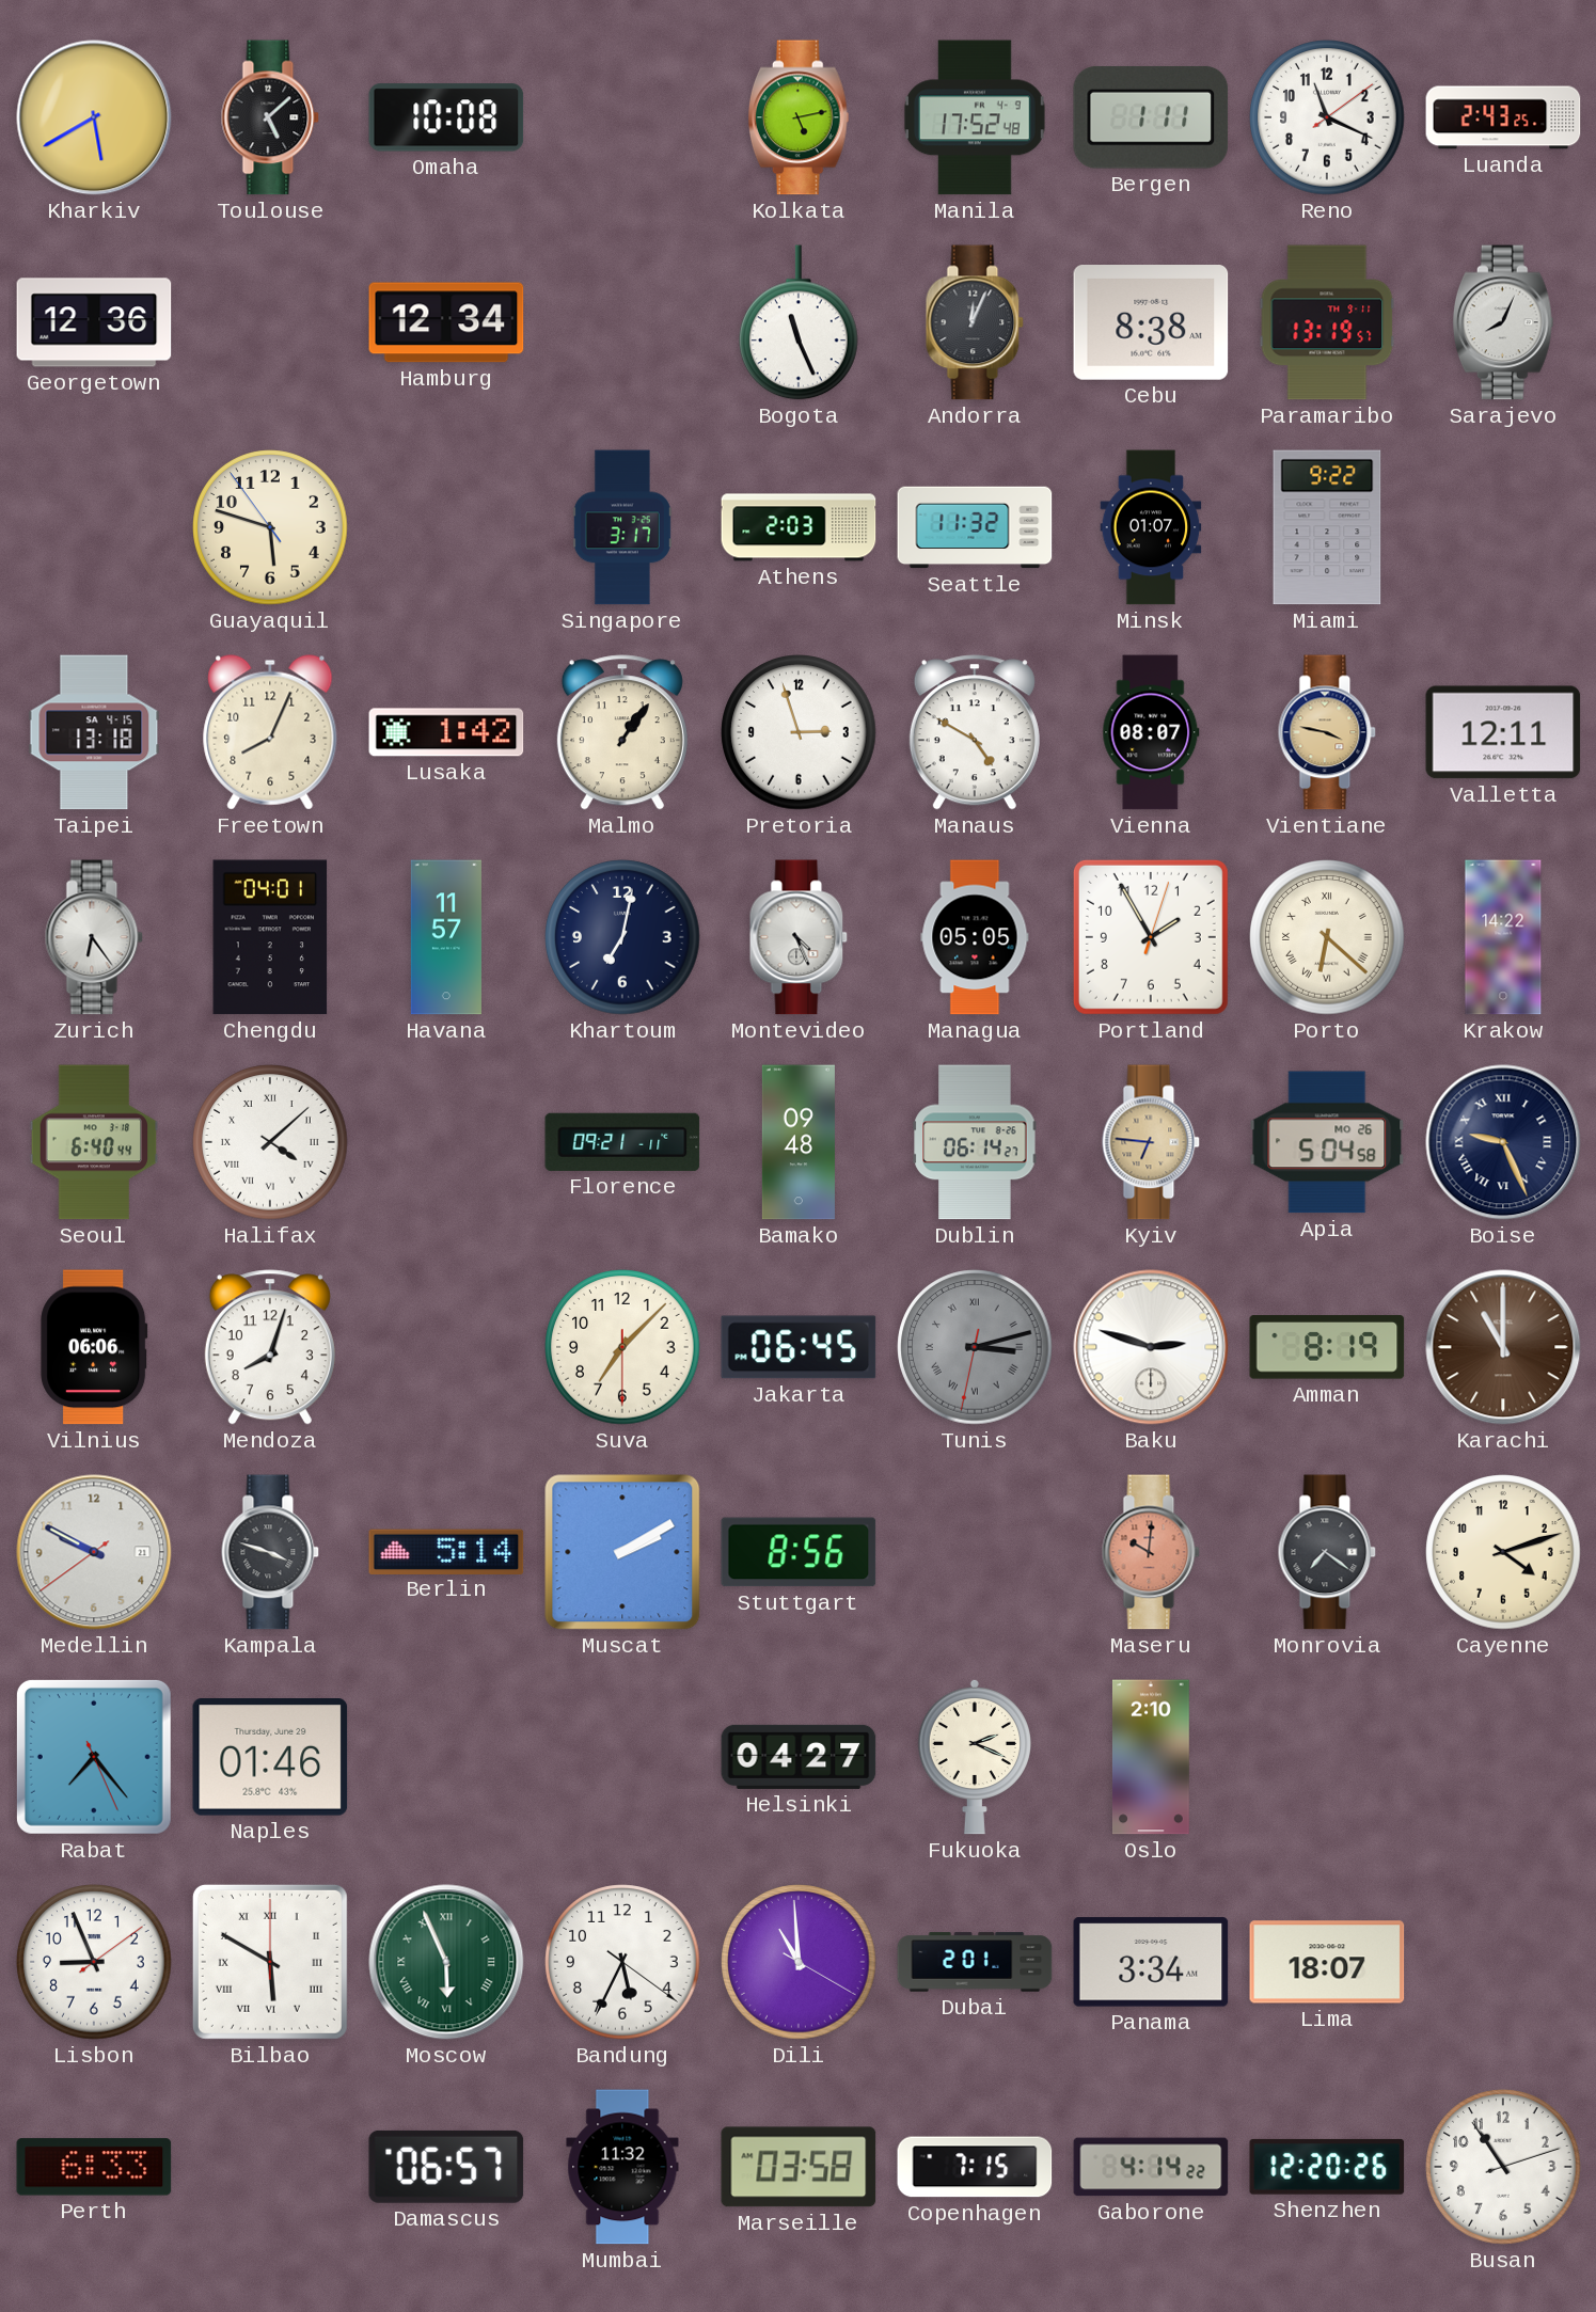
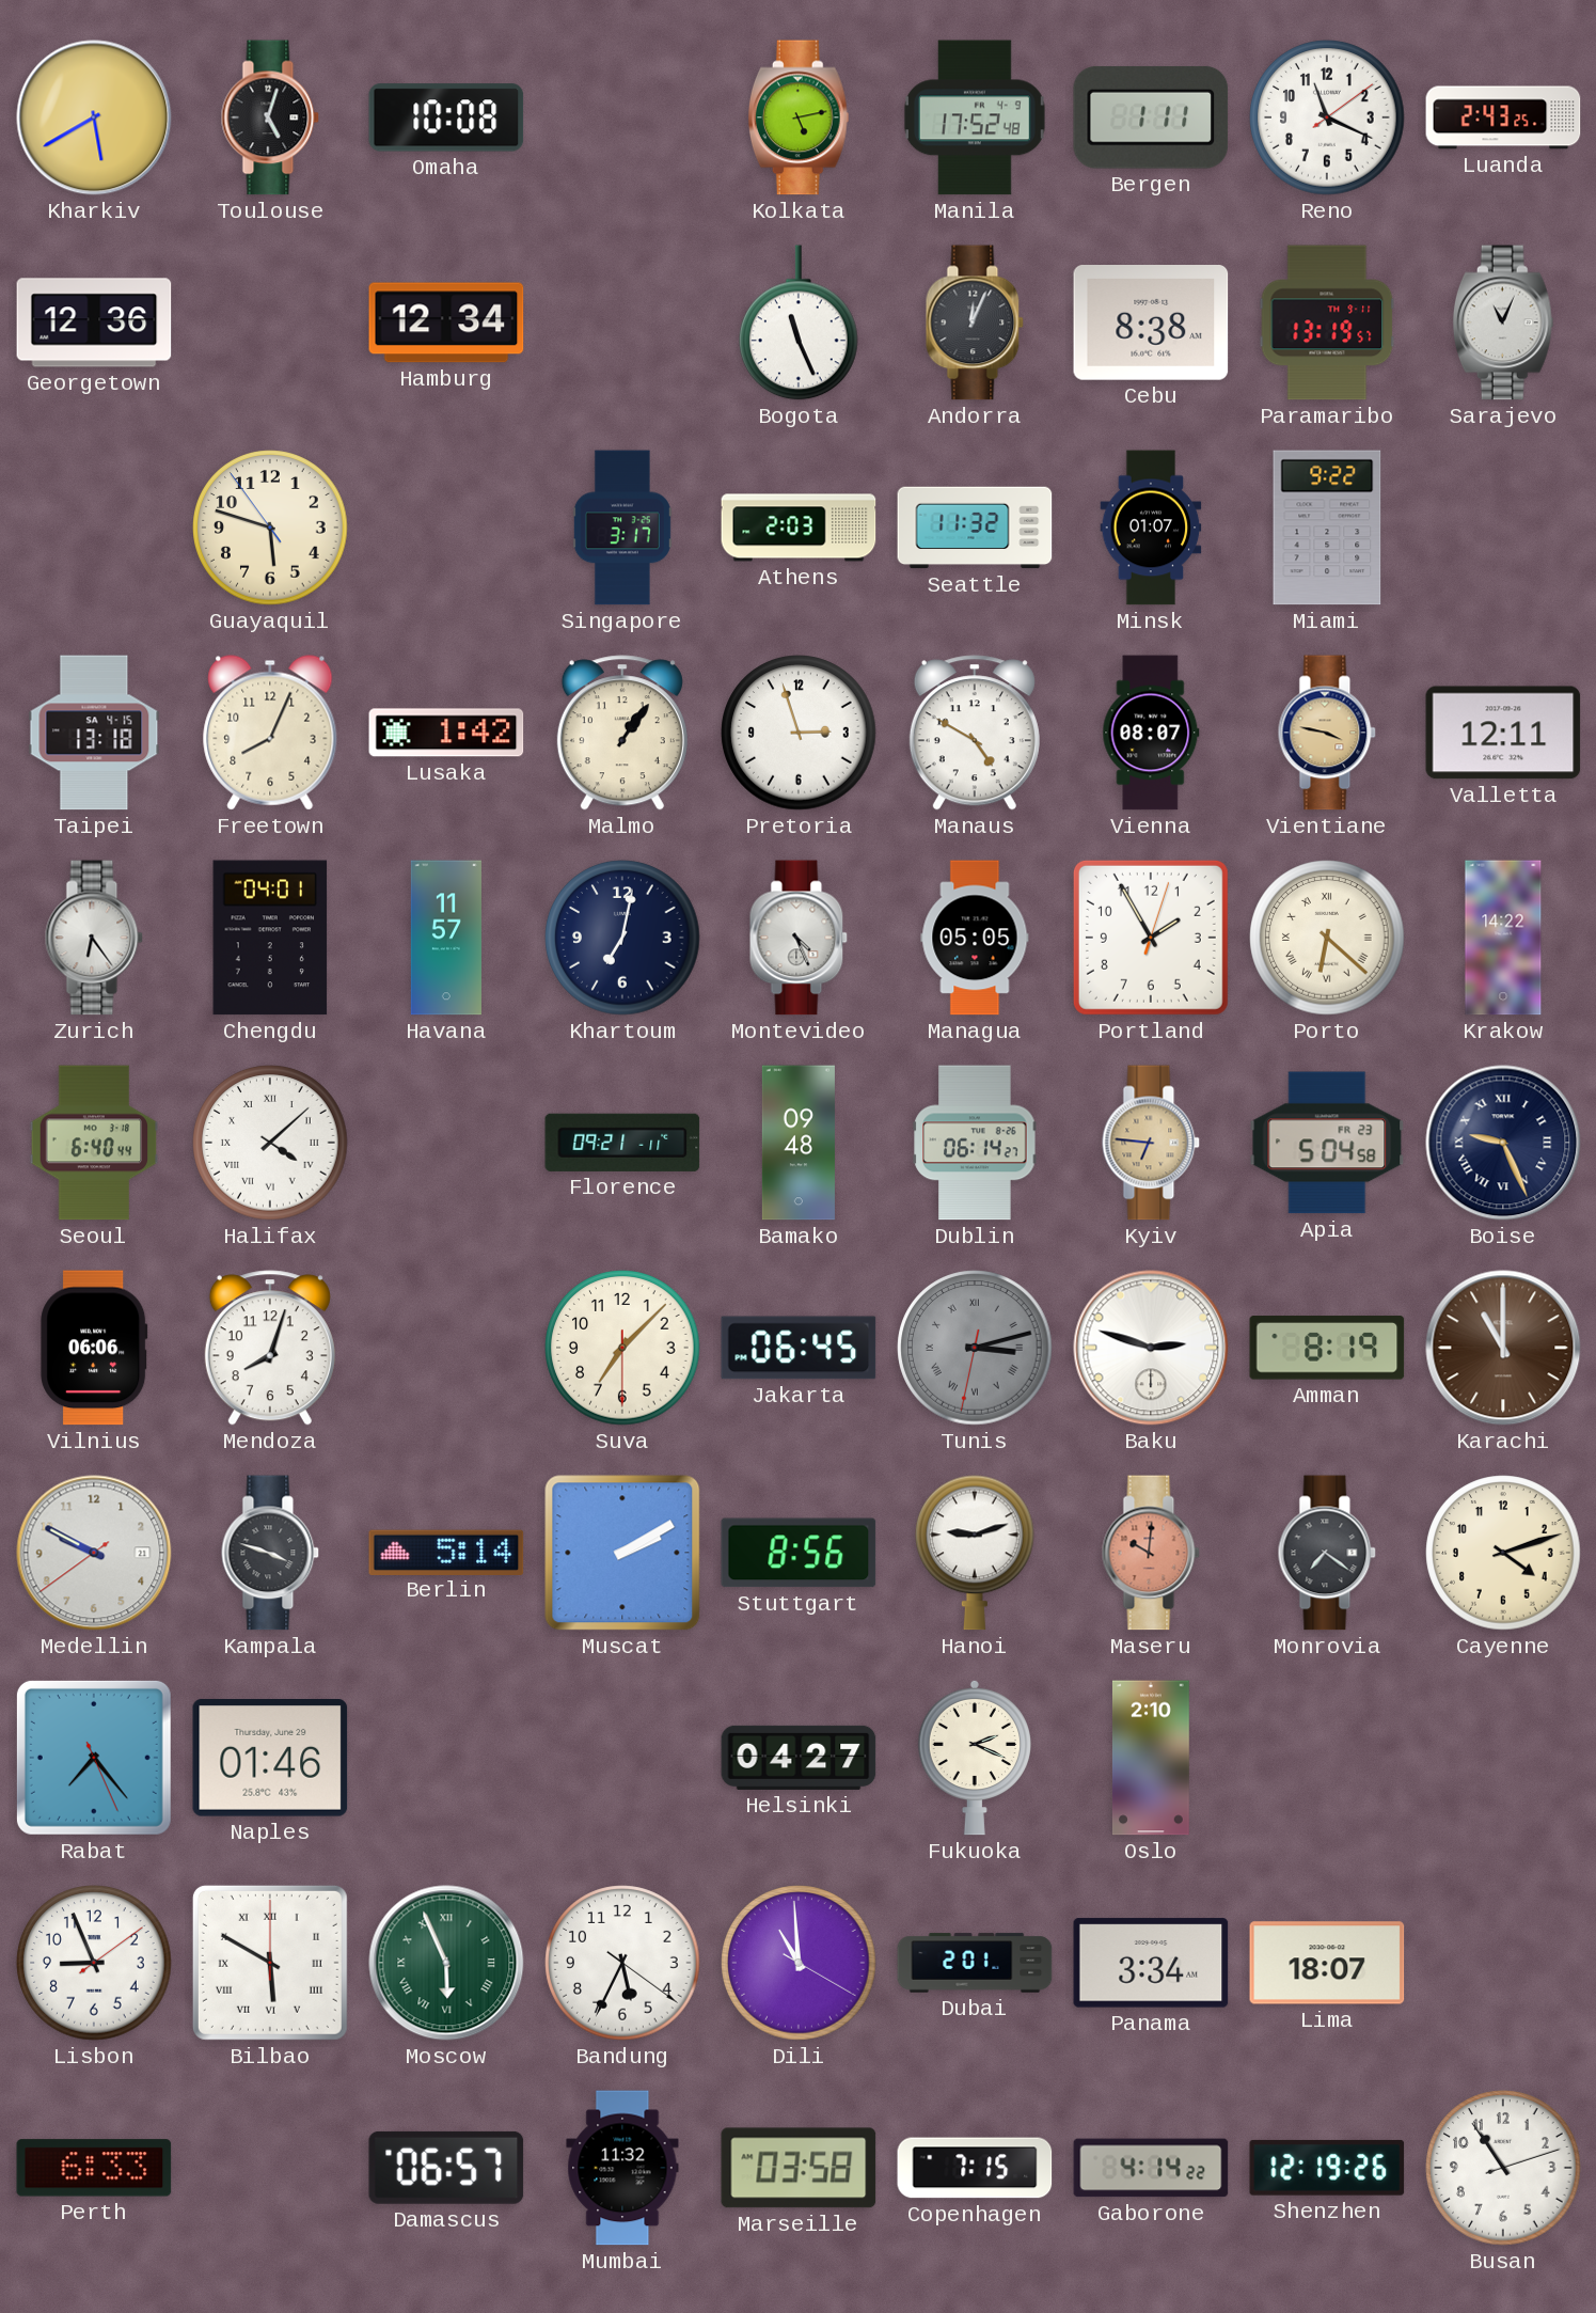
Toulouse: 5:08 -> 5:03 (270, 117)
Sarajevo: 8:04 -> 11:04 (1503, 322)
Apia date: MO 26 -> FR 23 (1327, 1143)
Hanoi: none -> 9:12 (976, 1553)
Shenzhen: 12:20 -> 12:19 (1327, 2168)
